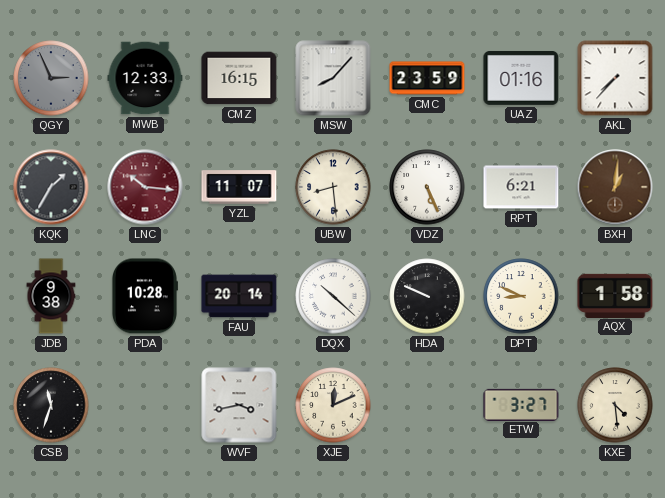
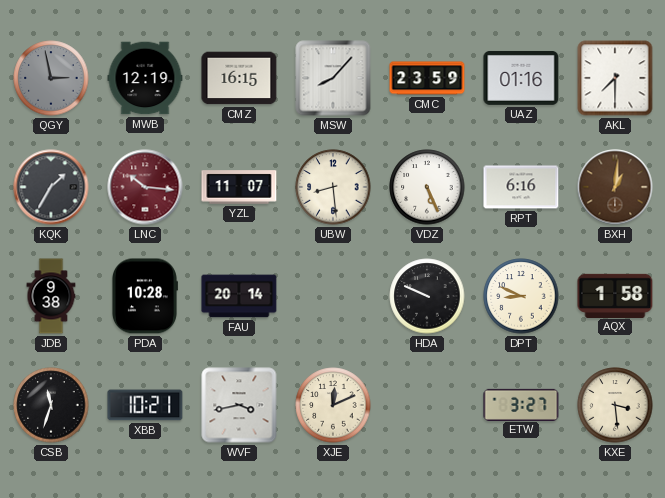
QGY: 2:56 -> 2:58 (51, 78)
MWB: 12:33 -> 12:19 (145, 78)
AKL: 7:37 -> 7:30 (615, 78)
RPT: 6:21 -> 6:16 (521, 187)
DQX: 10:22 -> none (333, 296)
XBB: none -> 10:21 (145, 405)
KXE: 4:29 -> 3:29 (615, 405)
